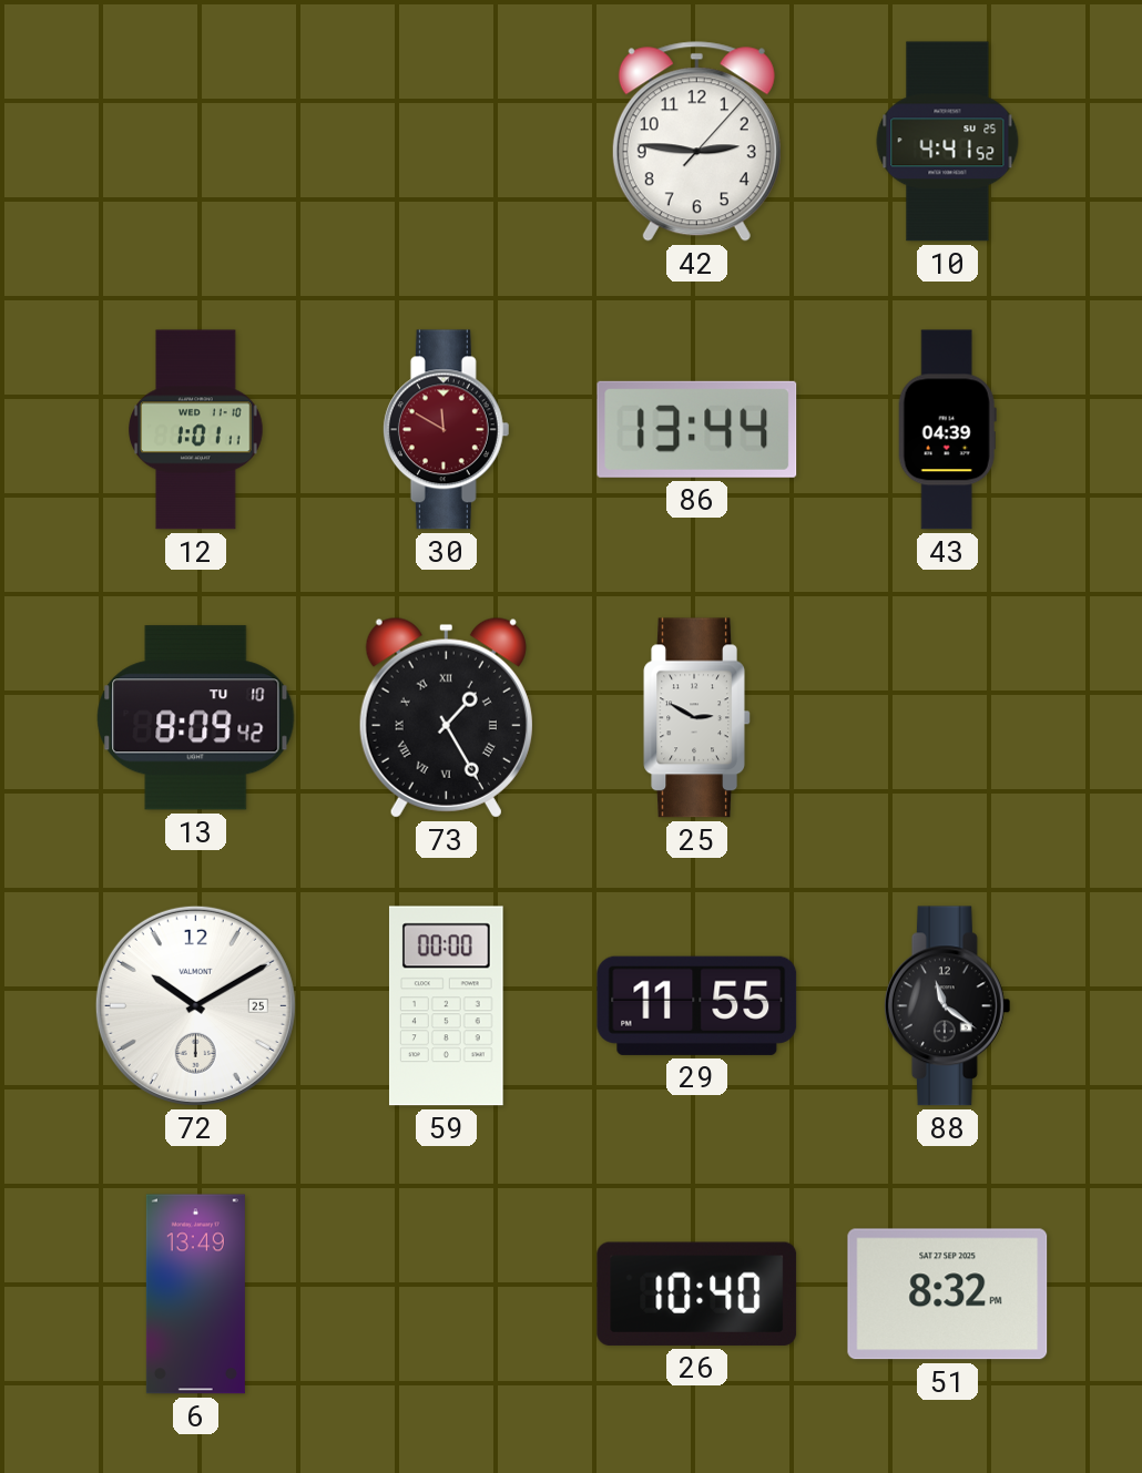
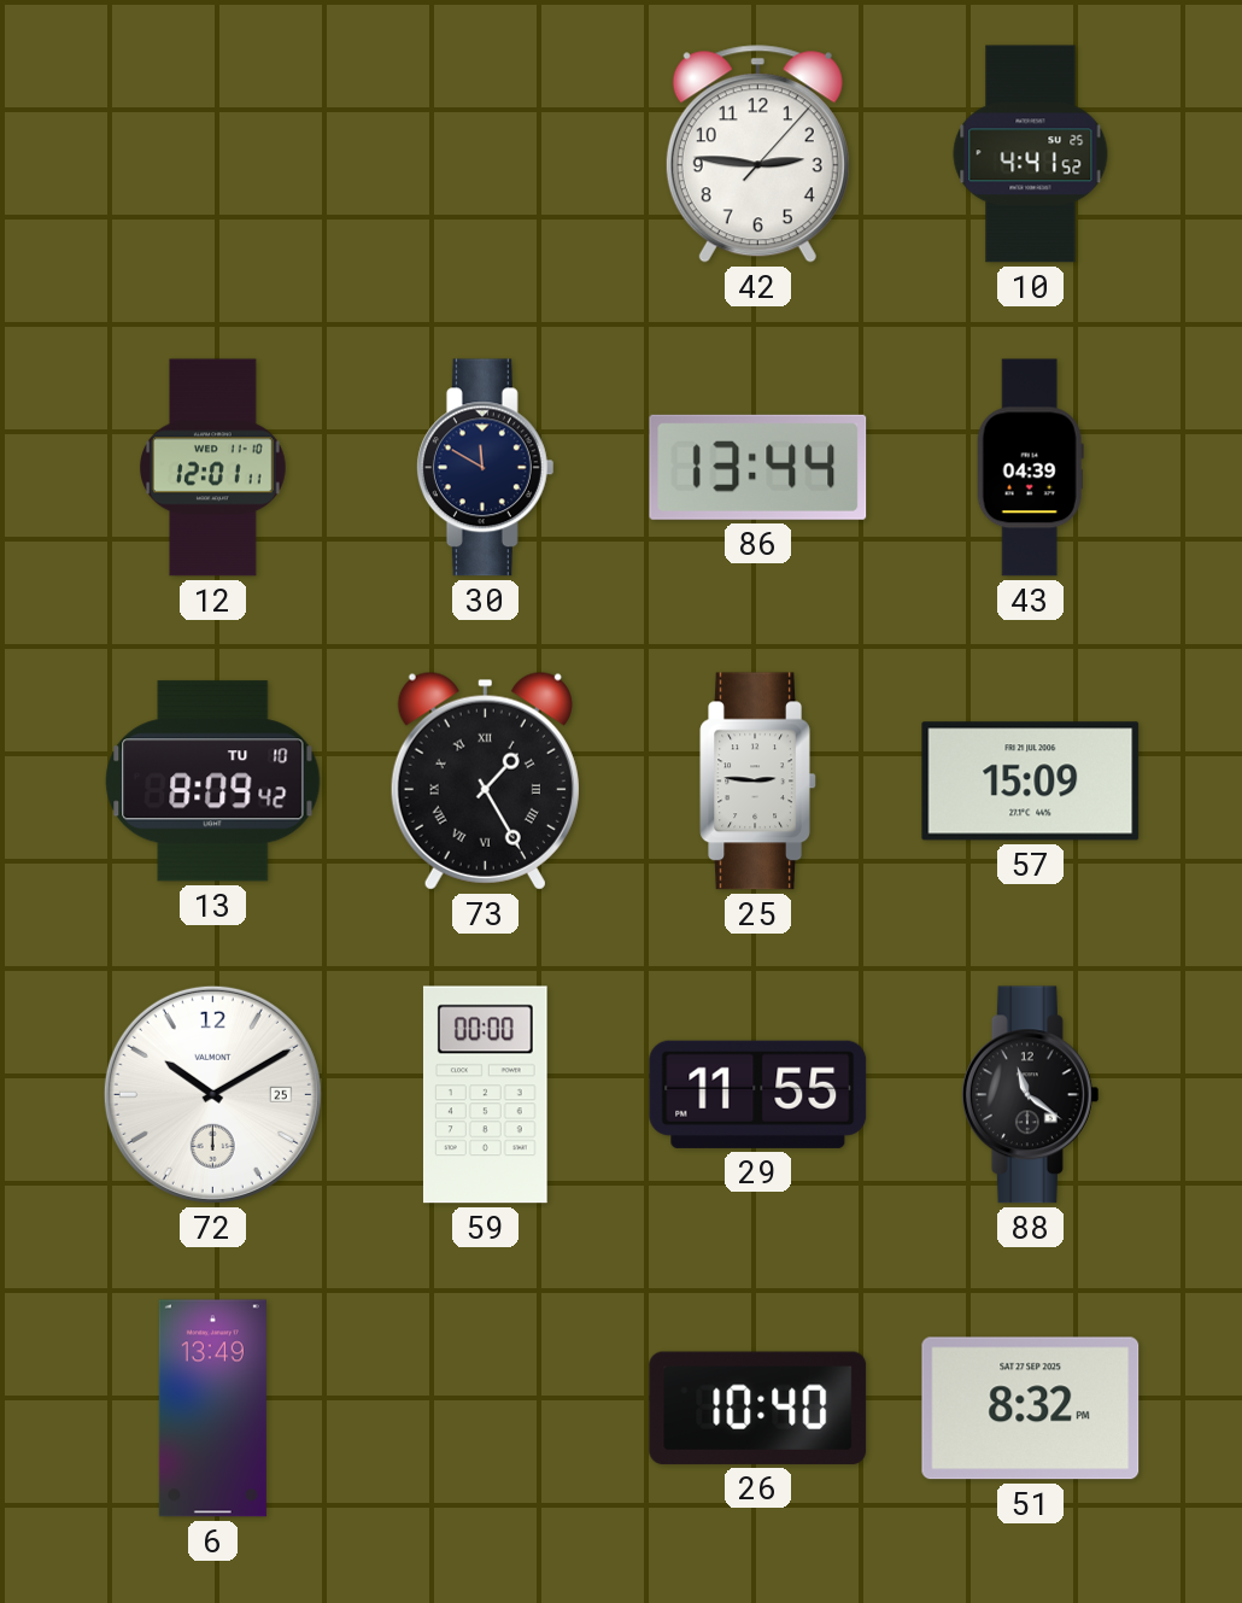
12: 1:01 -> 12:01 (213, 468)
30 dial: burgundy -> navy (485, 468)
25: 2:50 -> 2:46 (758, 782)
57: none -> 15:09 (1031, 782)
